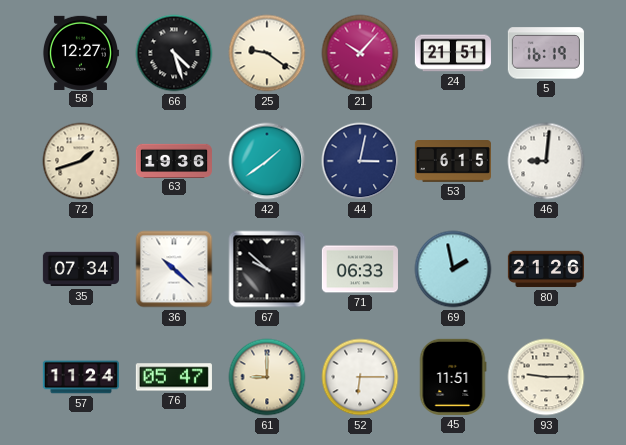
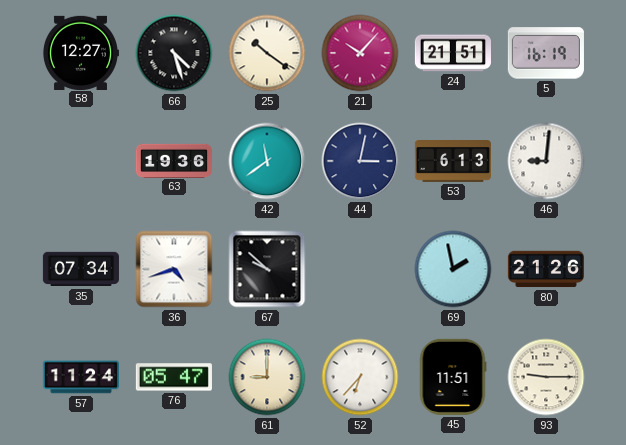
25: 9:21 -> 10:21 (267, 53)
72: 1:42 -> none (81, 161)
42: 1:39 -> 11:39 (267, 161)
53: 6:15 -> 6:13 (453, 162)
36: 10:22 -> 4:42 (174, 269)
71: 06:33 -> none (360, 269)
52: 6:15 -> 6:37 (360, 377)
